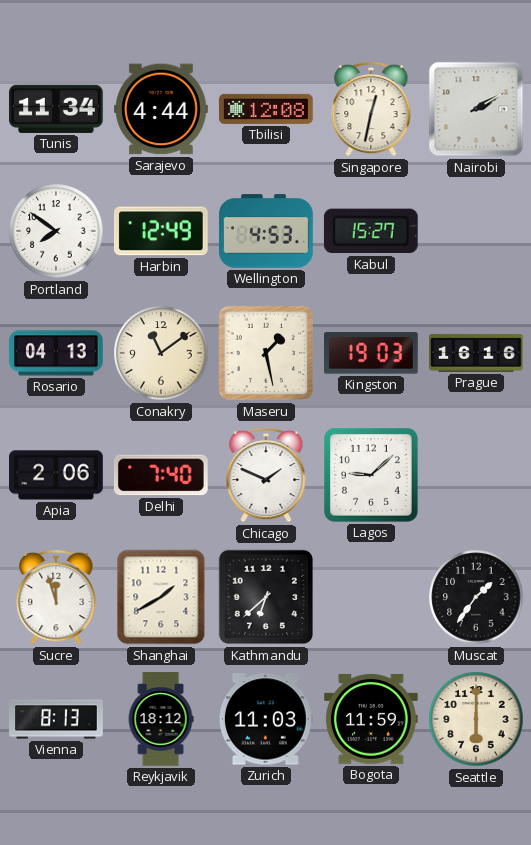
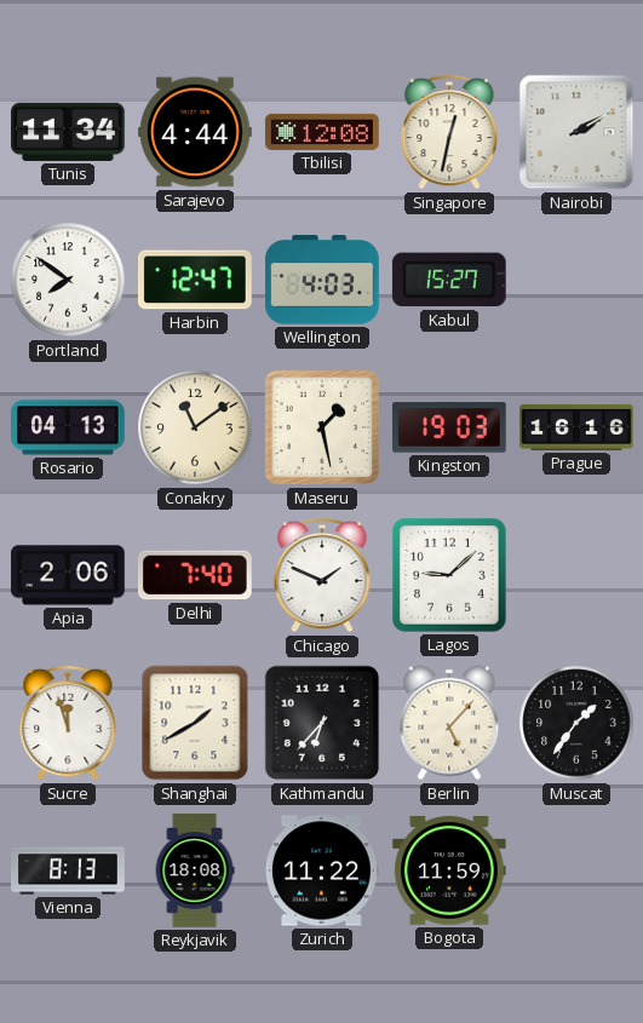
Harbin: 12:49 -> 12:47 (195, 280)
Wellington: 4:53 -> 4:03 (322, 280)
Kathmandu: 6:38 -> 6:37 (322, 723)
Berlin: none -> 5:07 (449, 723)
Reykjavik: 18:12 -> 18:08 (195, 870)
Zurich: 11:03 -> 11:22 (322, 870)
Seattle: 6:00 -> none (476, 719)
